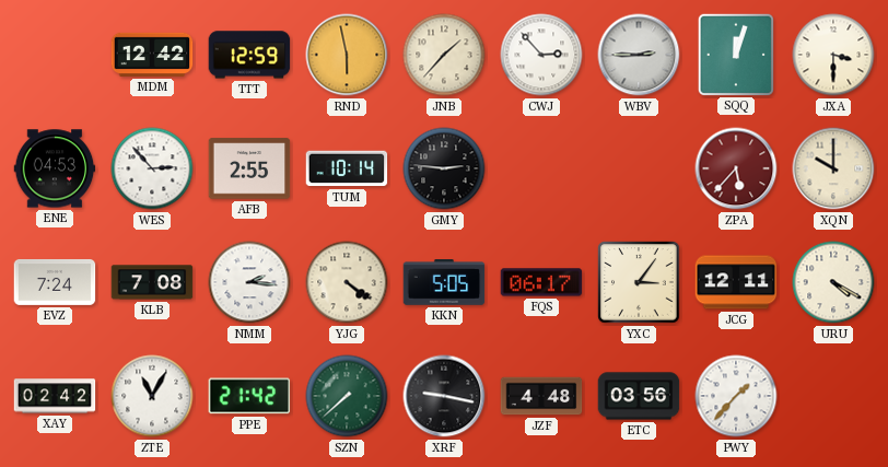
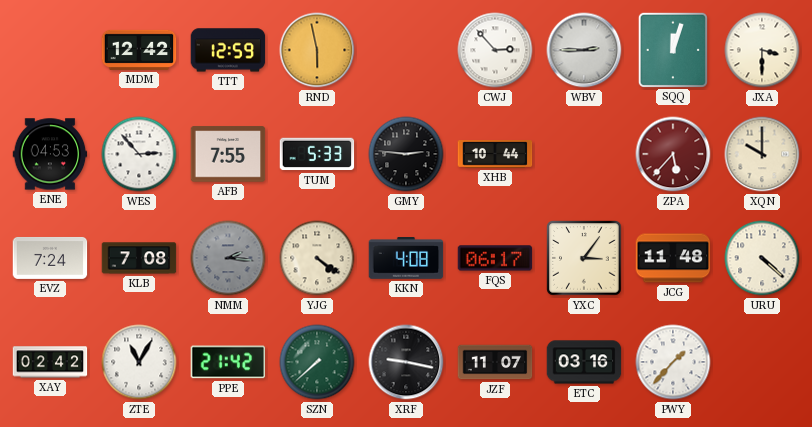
JNB: 1:37 -> none (444, 55)
AFB: 2:55 -> 7:55 (228, 154)
TUM: 10:14 -> 5:33 (317, 154)
XHB: none -> 10:44 (495, 154)
NMM dial: white -> grey (228, 258)
KKN: 5:05 -> 4:08 (406, 259)
JCG: 12:11 -> 11:48 (673, 258)
URU: 4:20 -> 4:22 (762, 258)
JZF: 4:48 -> 11:07 (495, 362)
ETC: 03:56 -> 03:16 (584, 362)
